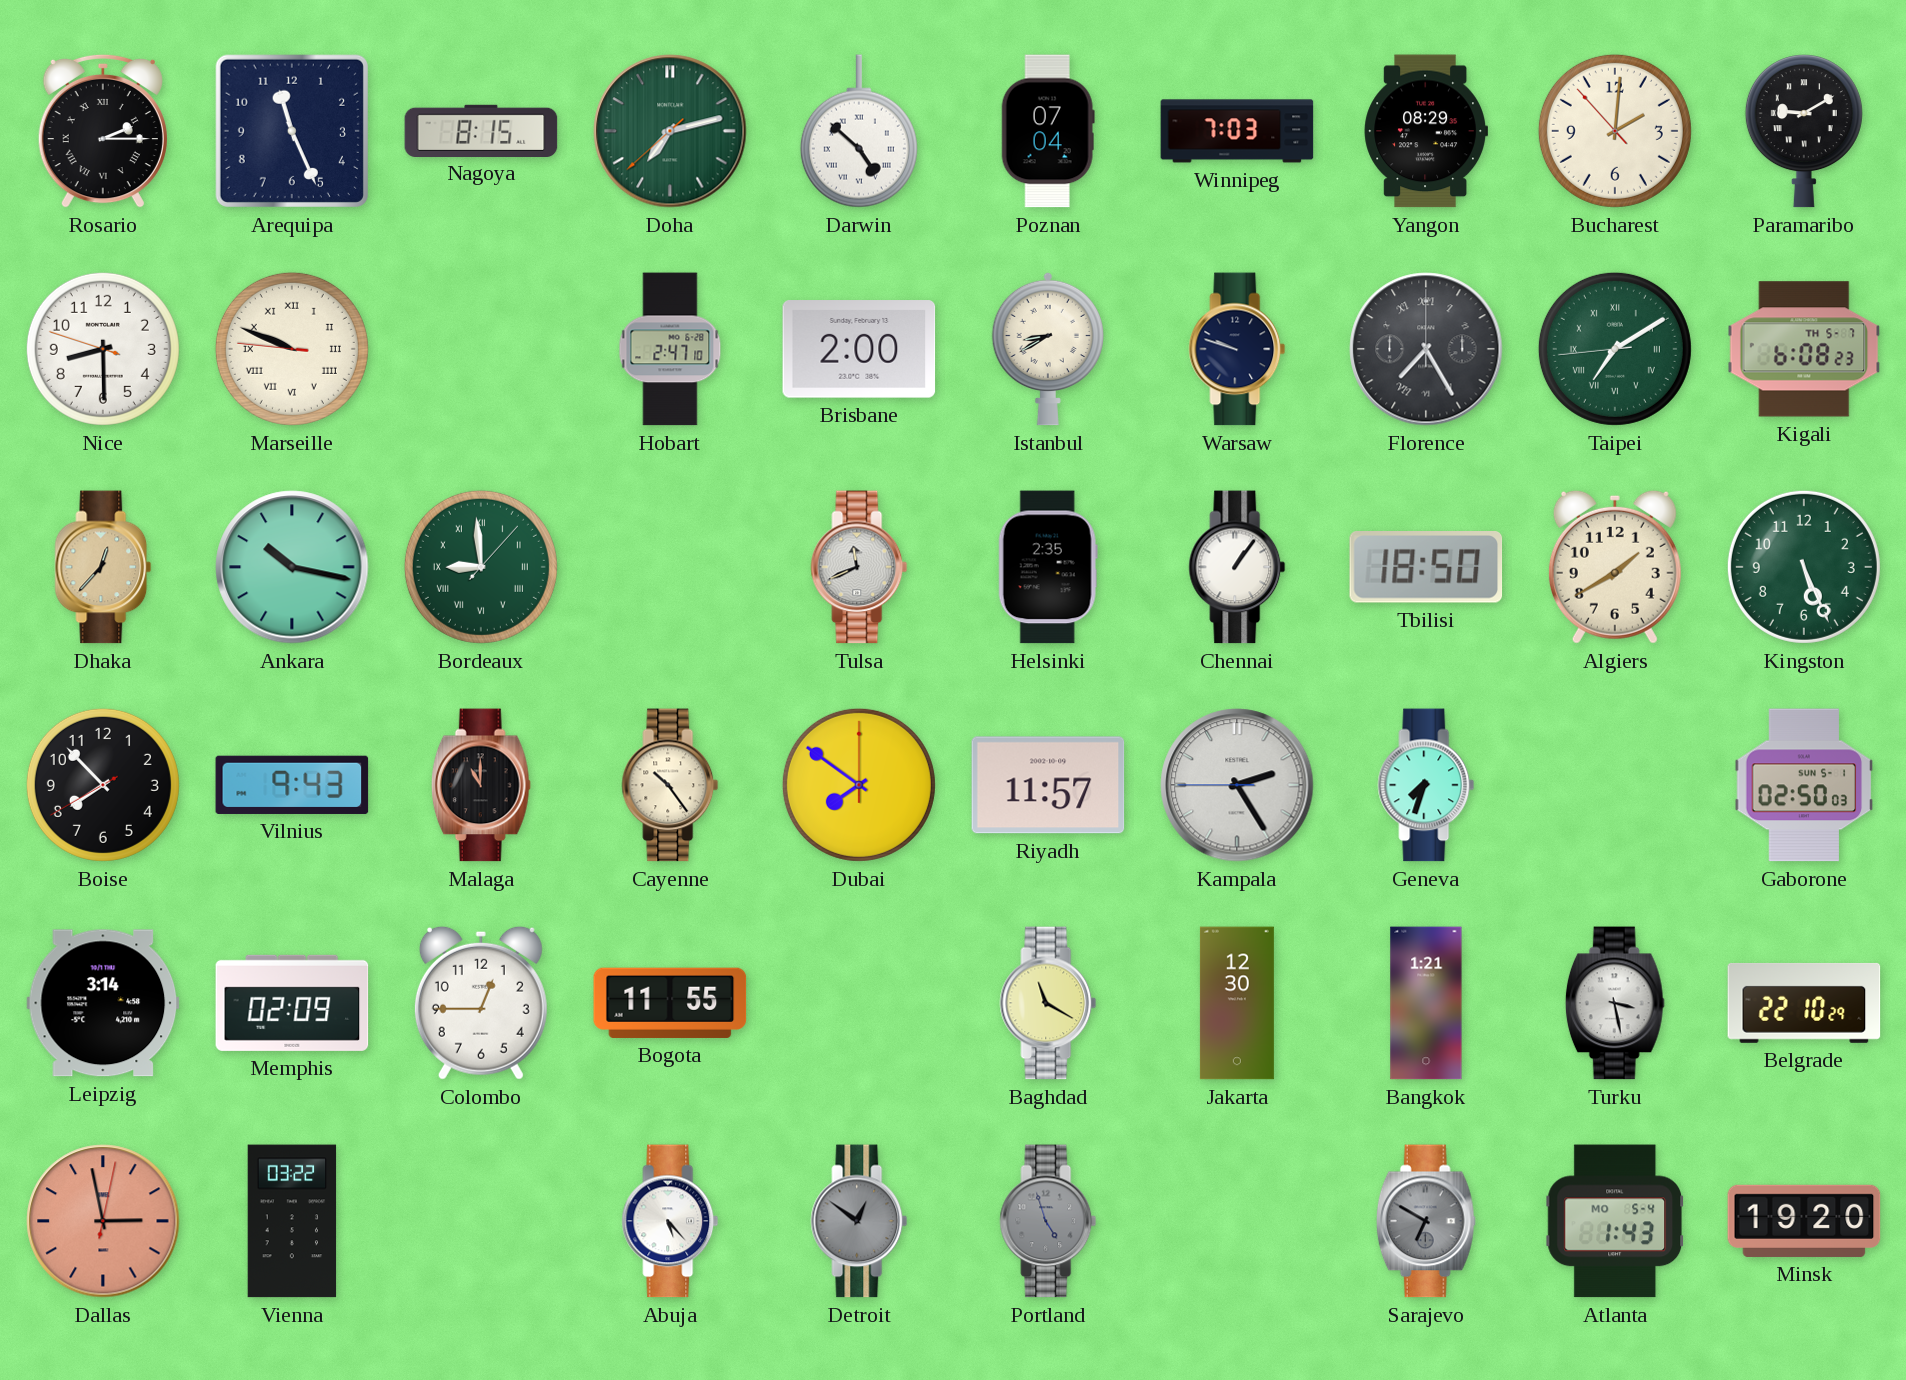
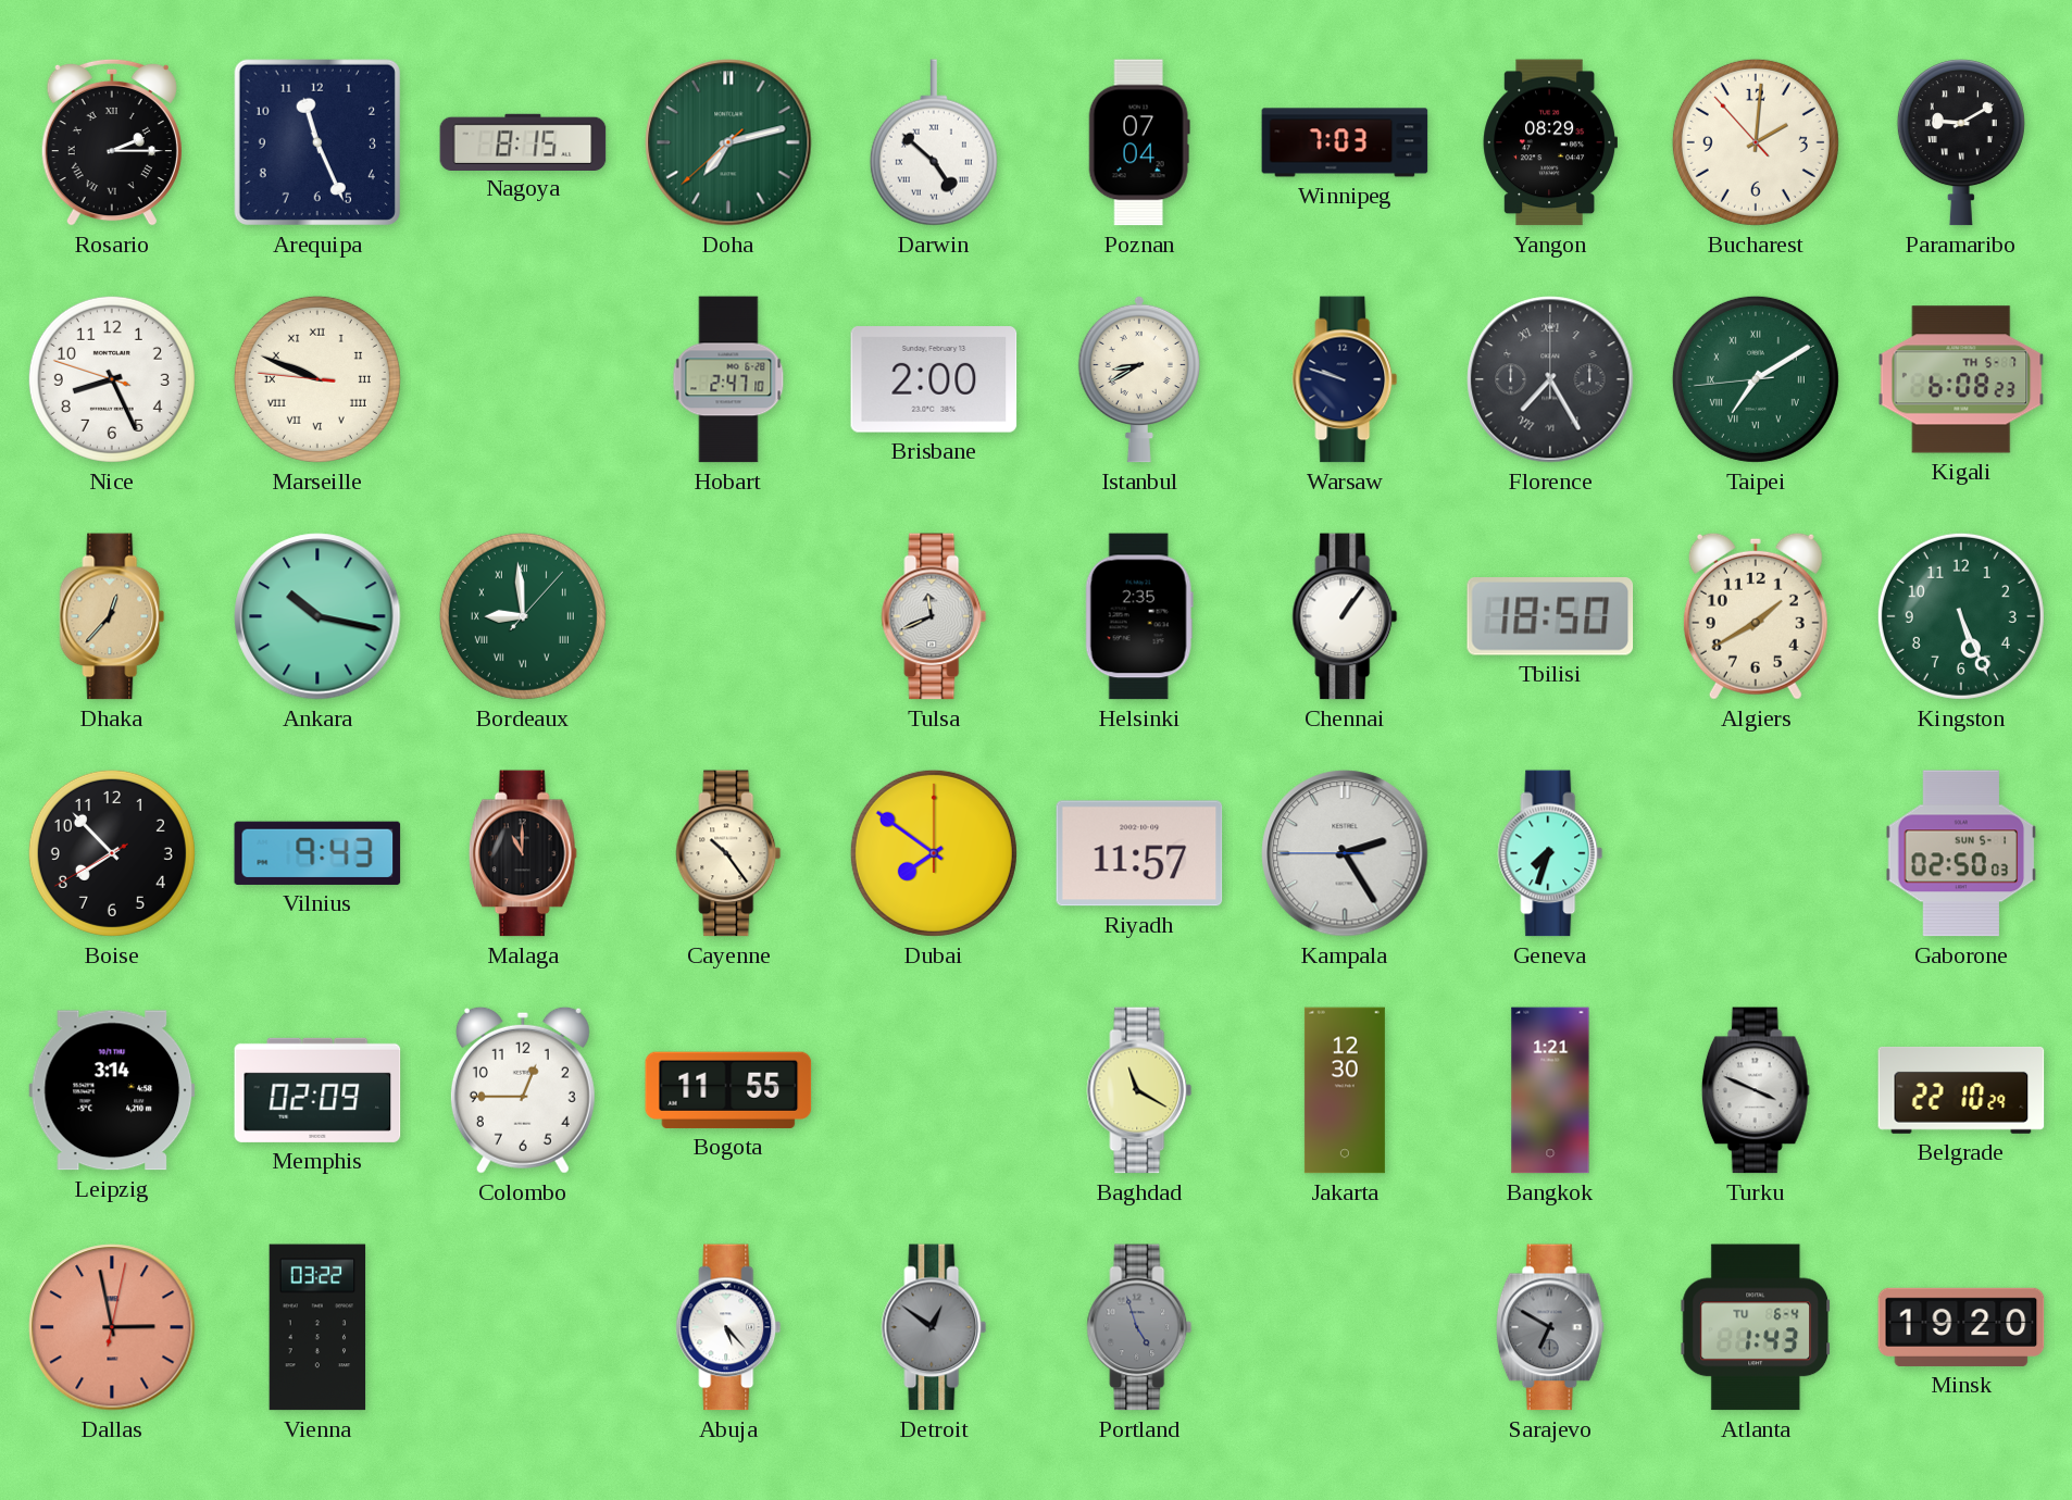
Nice: 8:29 -> 8:25 (112, 379)
Turku: 3:28 -> 3:49 (1756, 1090)
Atlanta date: MO 5-4 -> TU 6-4 (1756, 1327)
